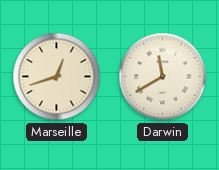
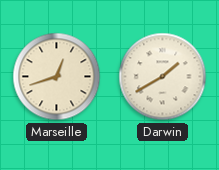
Darwin: 11:40 -> 1:40 (163, 77)
